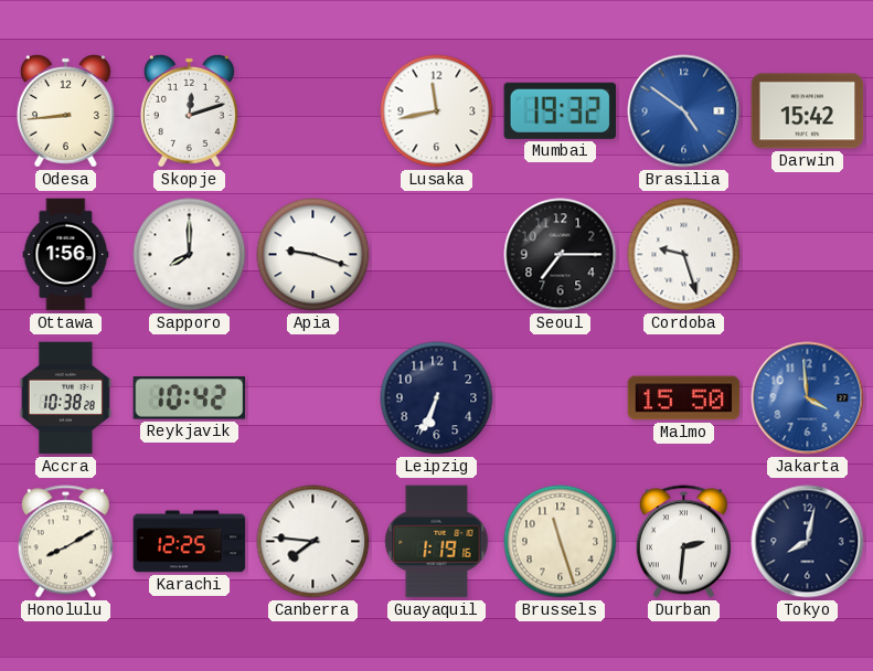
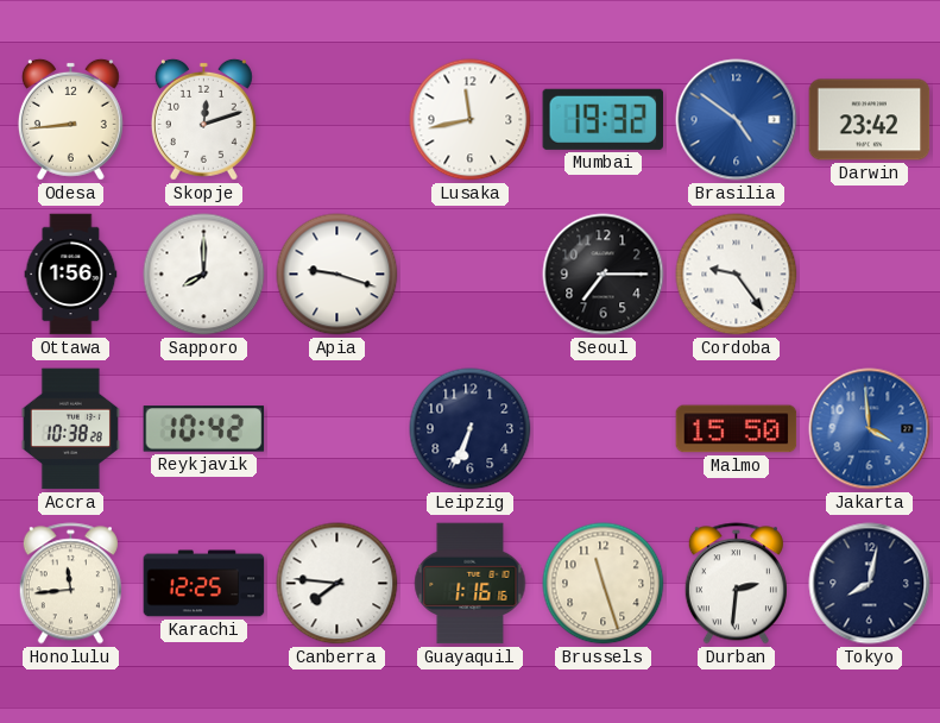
Darwin: 15:42 -> 23:42 (870, 120)
Cordoba: 9:27 -> 9:24 (737, 275)
Honolulu: 8:10 -> 11:44 (70, 584)
Guayaquil: 1:19 -> 1:16 (471, 584)
